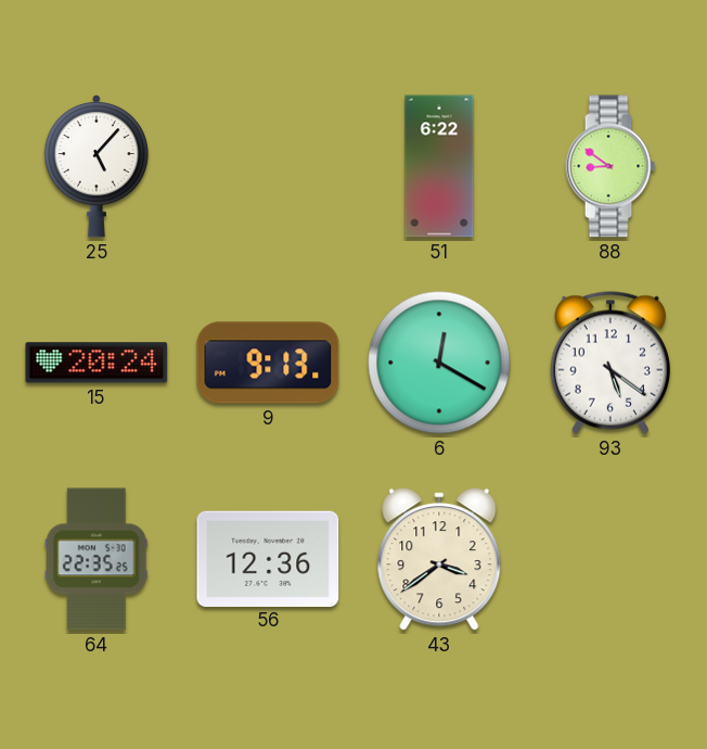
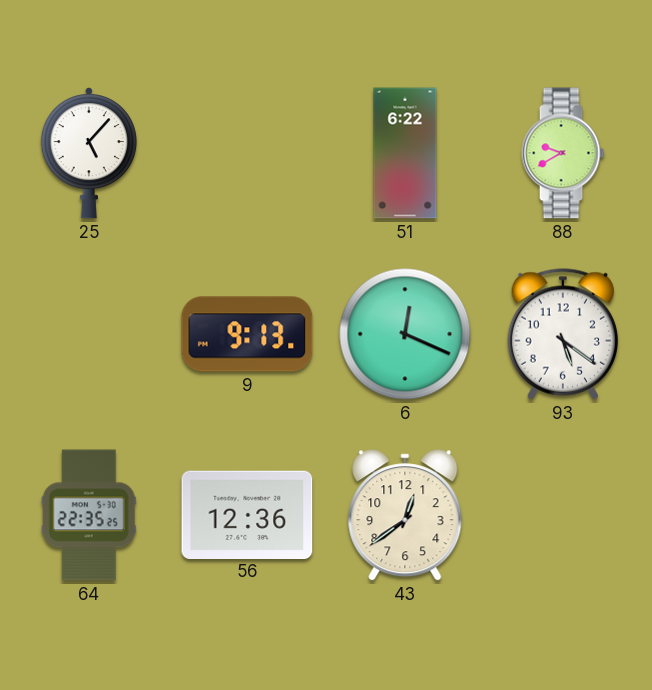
88: 8:51 -> 9:40 (563, 153)
15: 20:24 -> none (97, 363)
6: 12:20 -> 12:19 (405, 334)
43: 3:39 -> 12:39 (405, 515)
